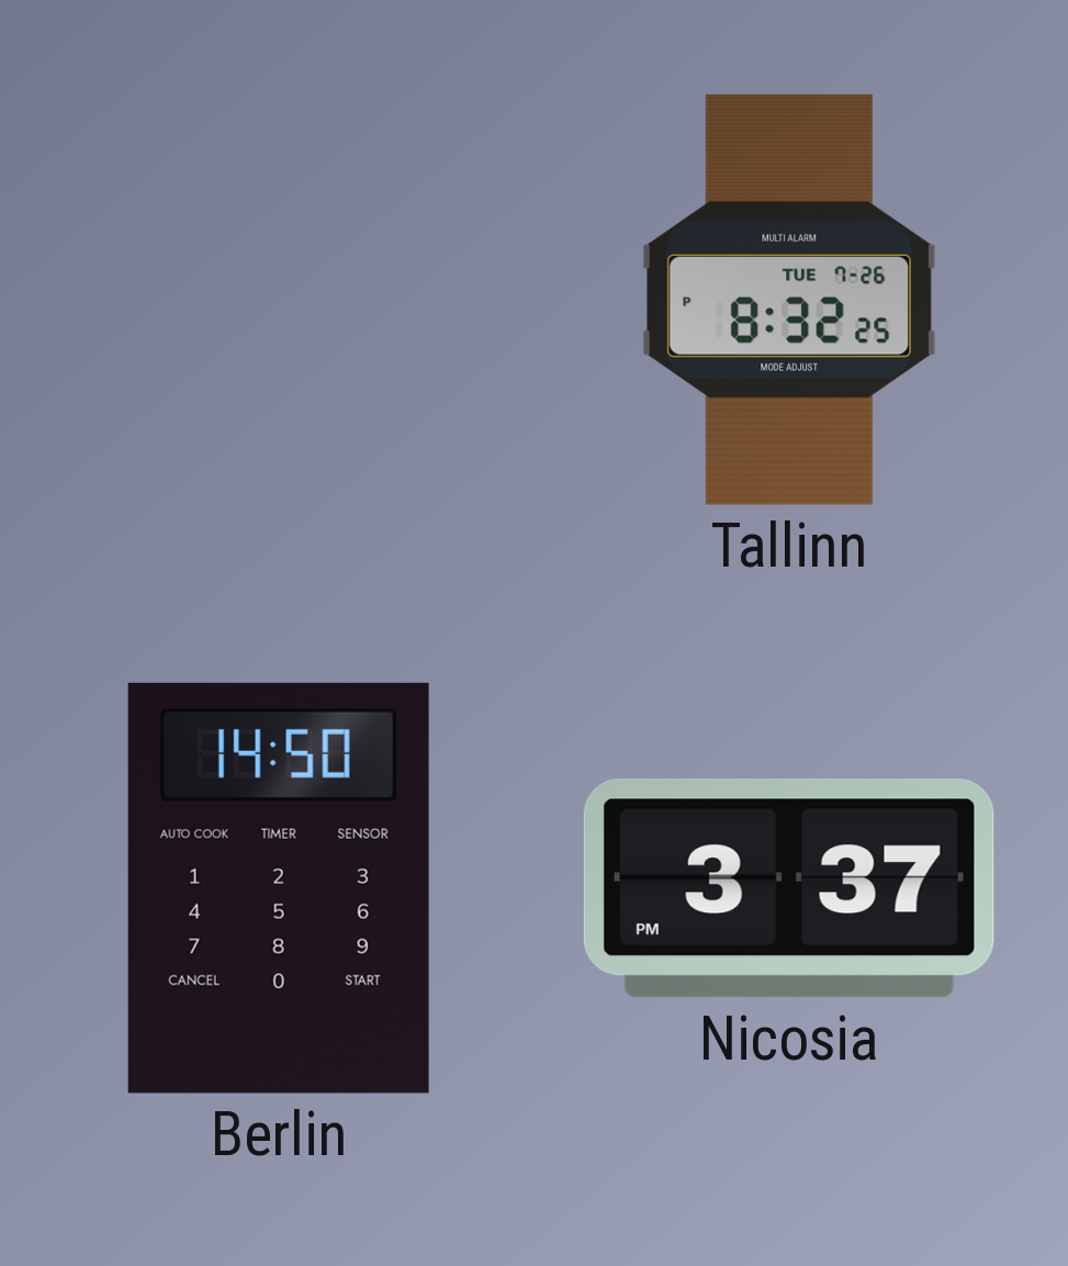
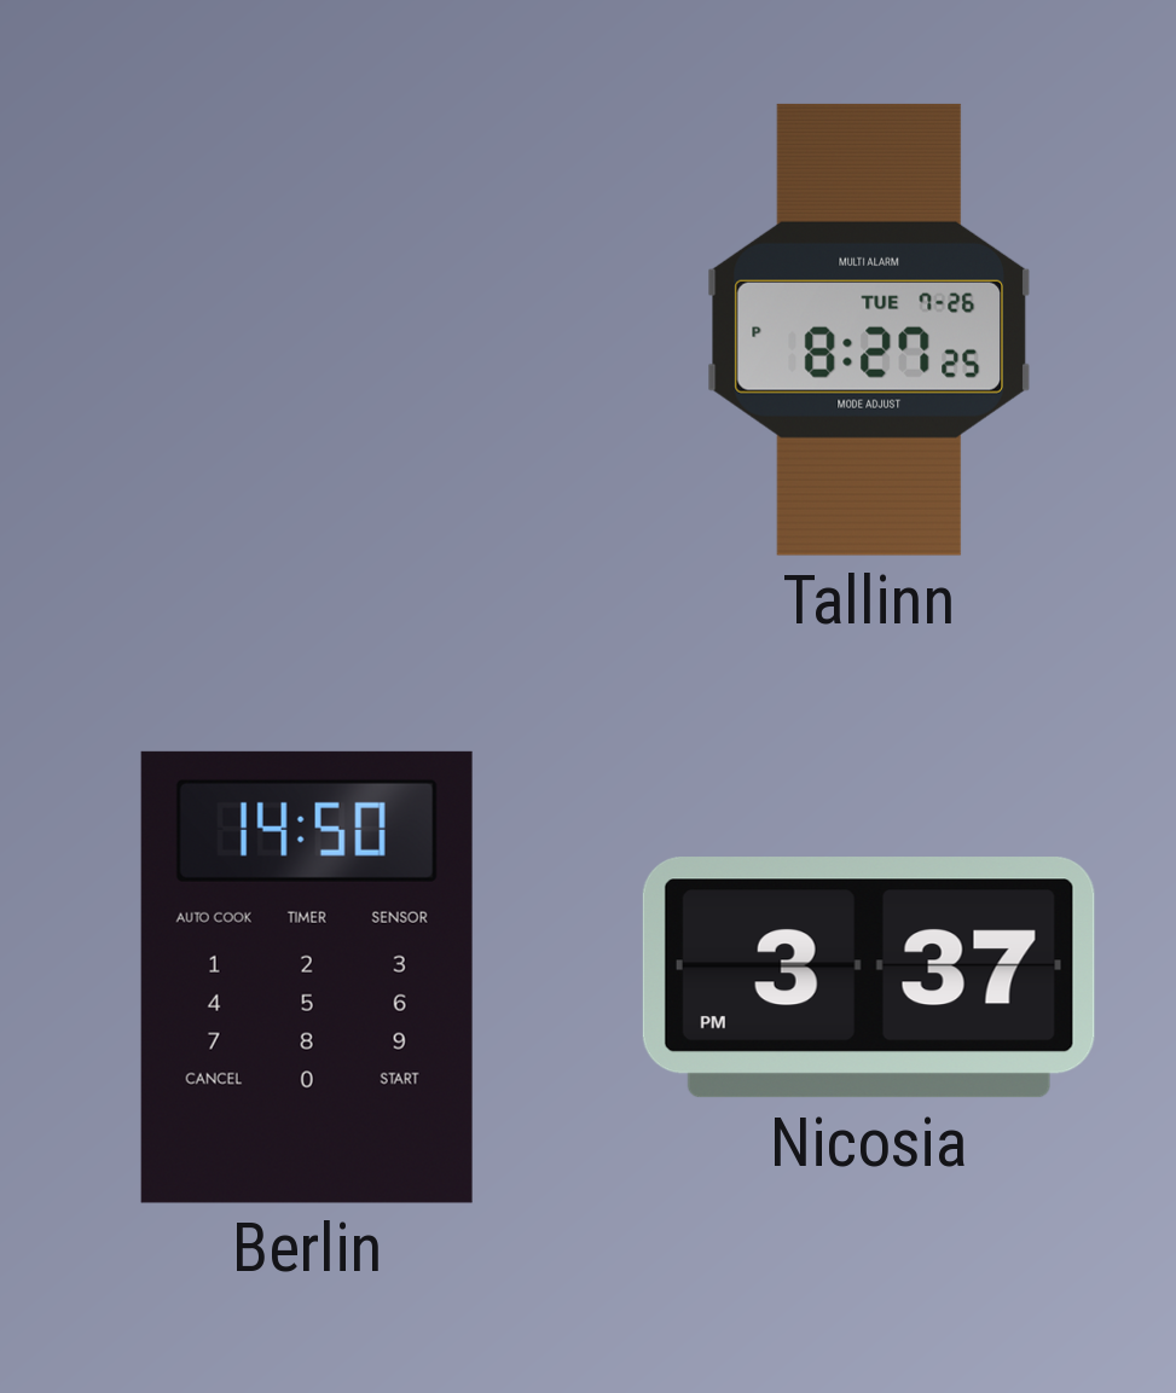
Tallinn: 8:32 -> 8:27 (869, 330)
